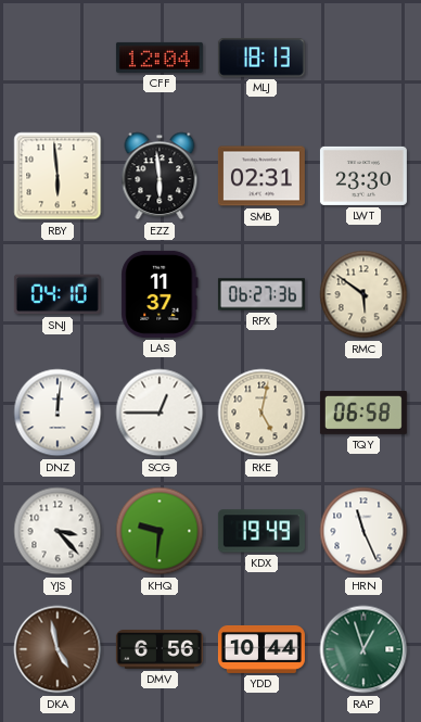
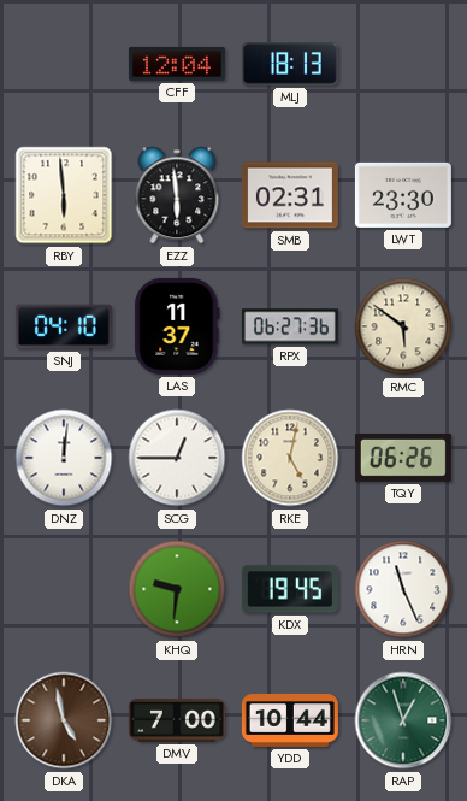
TQY: 06:58 -> 06:26 (403, 458)
YJS: 3:23 -> none (58, 531)
KDX: 19:49 -> 19:45 (290, 589)
DMV: 6:56 -> 7:00 (177, 720)
